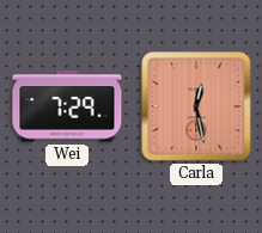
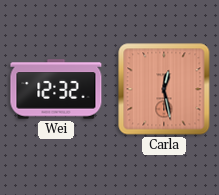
Wei: 7:29 -> 12:32 (56, 89)
